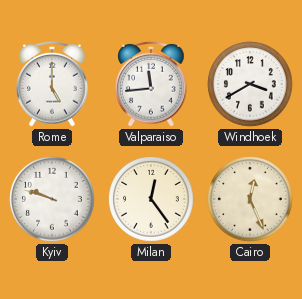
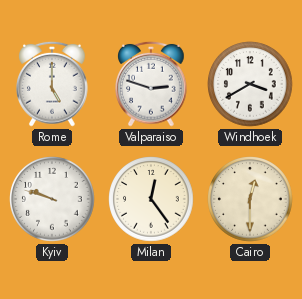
Valparaiso: 11:44 -> 2:48 (151, 84)
Cairo: 12:26 -> 12:30 (250, 199)
